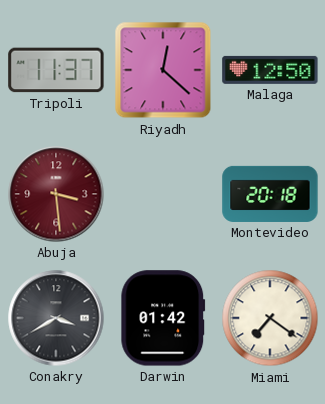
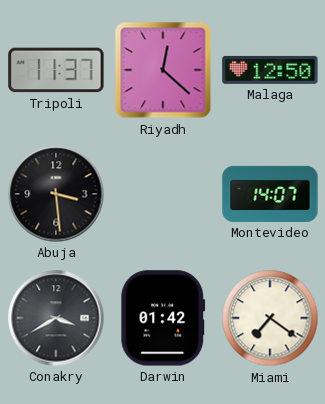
Abuja dial: burgundy -> black (56, 194)
Montevideo: 20:18 -> 14:07 (270, 194)
